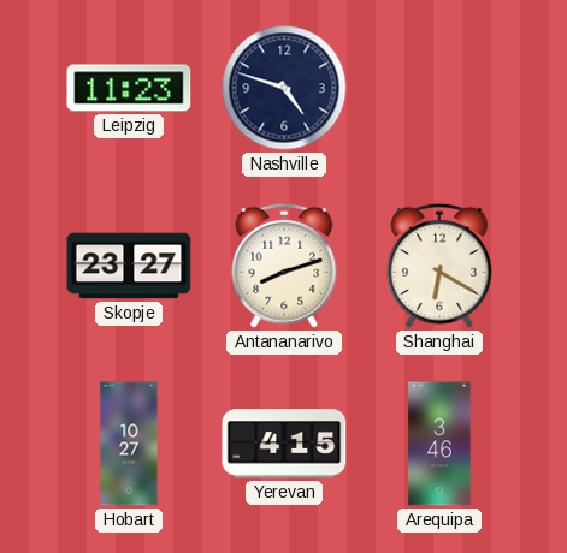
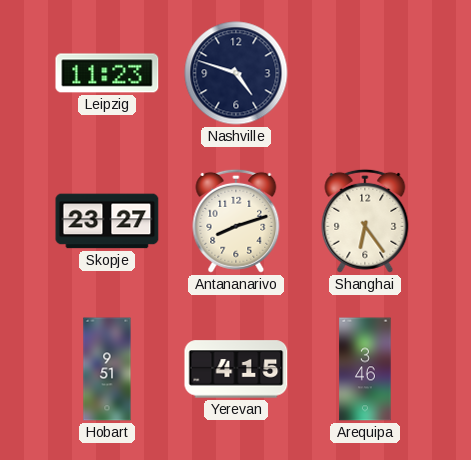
Shanghai: 6:20 -> 6:24 (365, 221)
Hobart: 10:27 -> 9:51 (107, 369)
